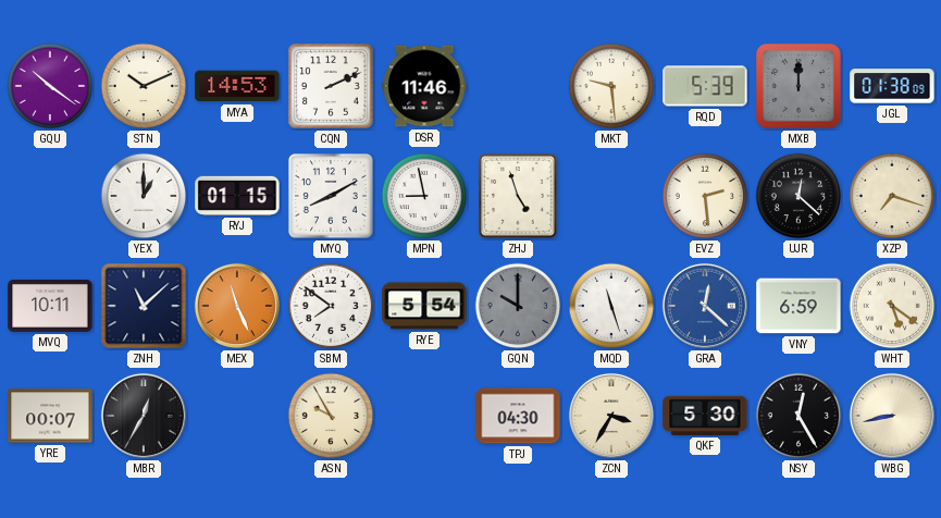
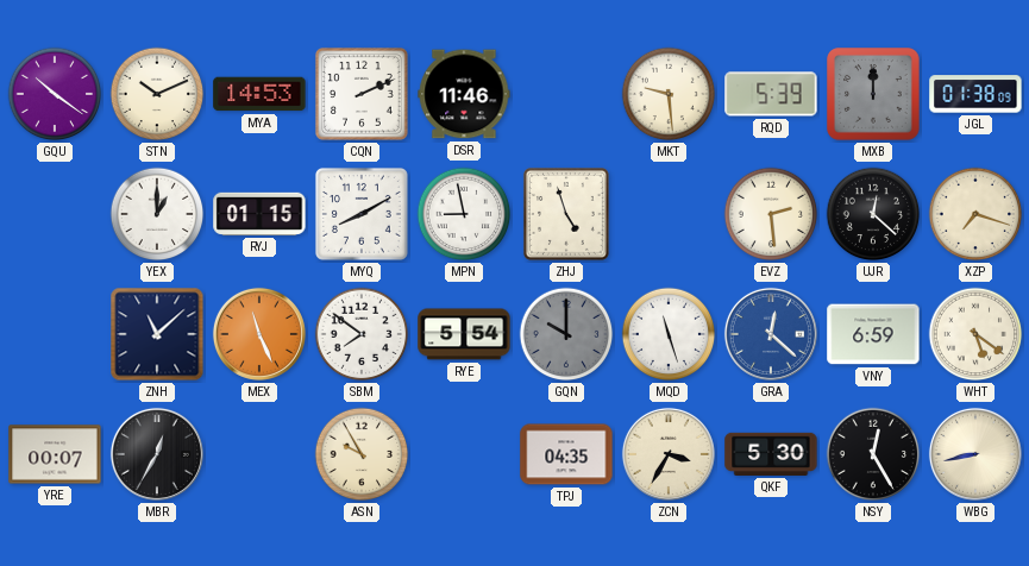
MVQ: 10:11 -> none (50, 306)
TPJ: 04:30 -> 04:35 (566, 454)
